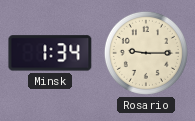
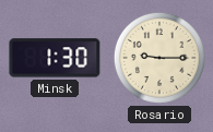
Minsk: 1:34 -> 1:30 (55, 58)
